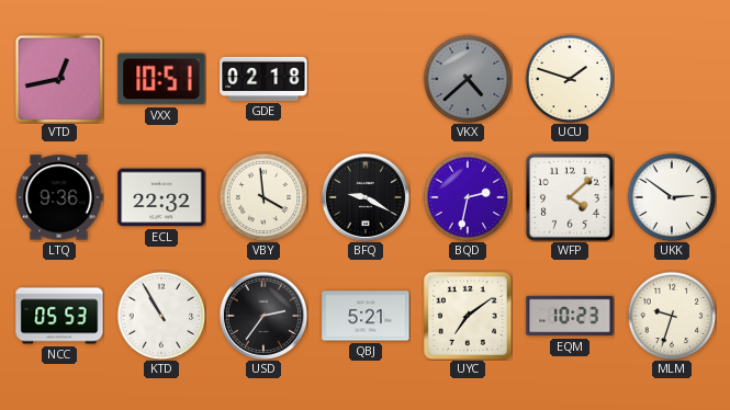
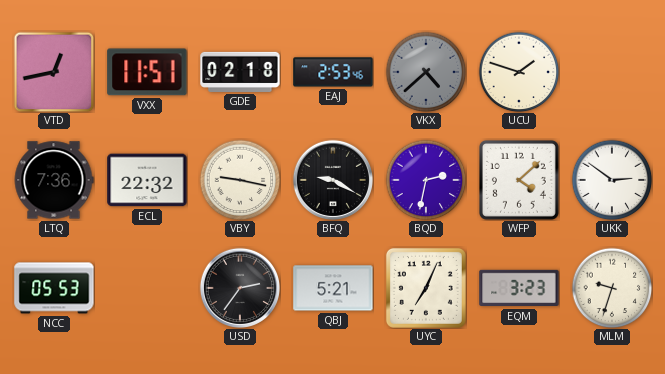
VXX: 10:51 -> 11:51 (147, 72)
EAJ: none -> 2:53 (333, 72)
LTQ: 9:36 -> 7:36 (54, 180)
VBY: 3:59 -> 9:17 (240, 180)
KTD: 10:55 -> none (161, 316)
UYC: 7:09 -> 7:04 (426, 288)
EQM: 10:23 -> 3:23 (519, 288)
